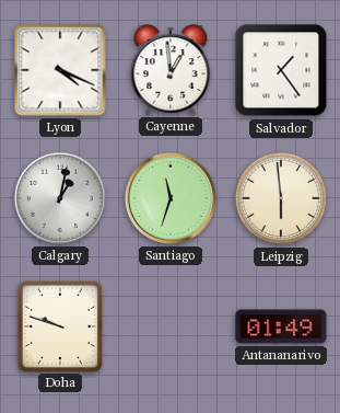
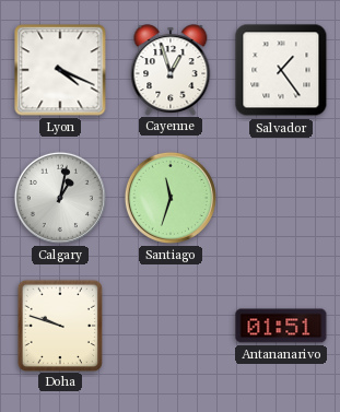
Cayenne: 12:59 -> 12:57 (171, 70)
Leipzig: 5:59 -> none (281, 198)
Antananarivo: 01:49 -> 01:51 (281, 326)
